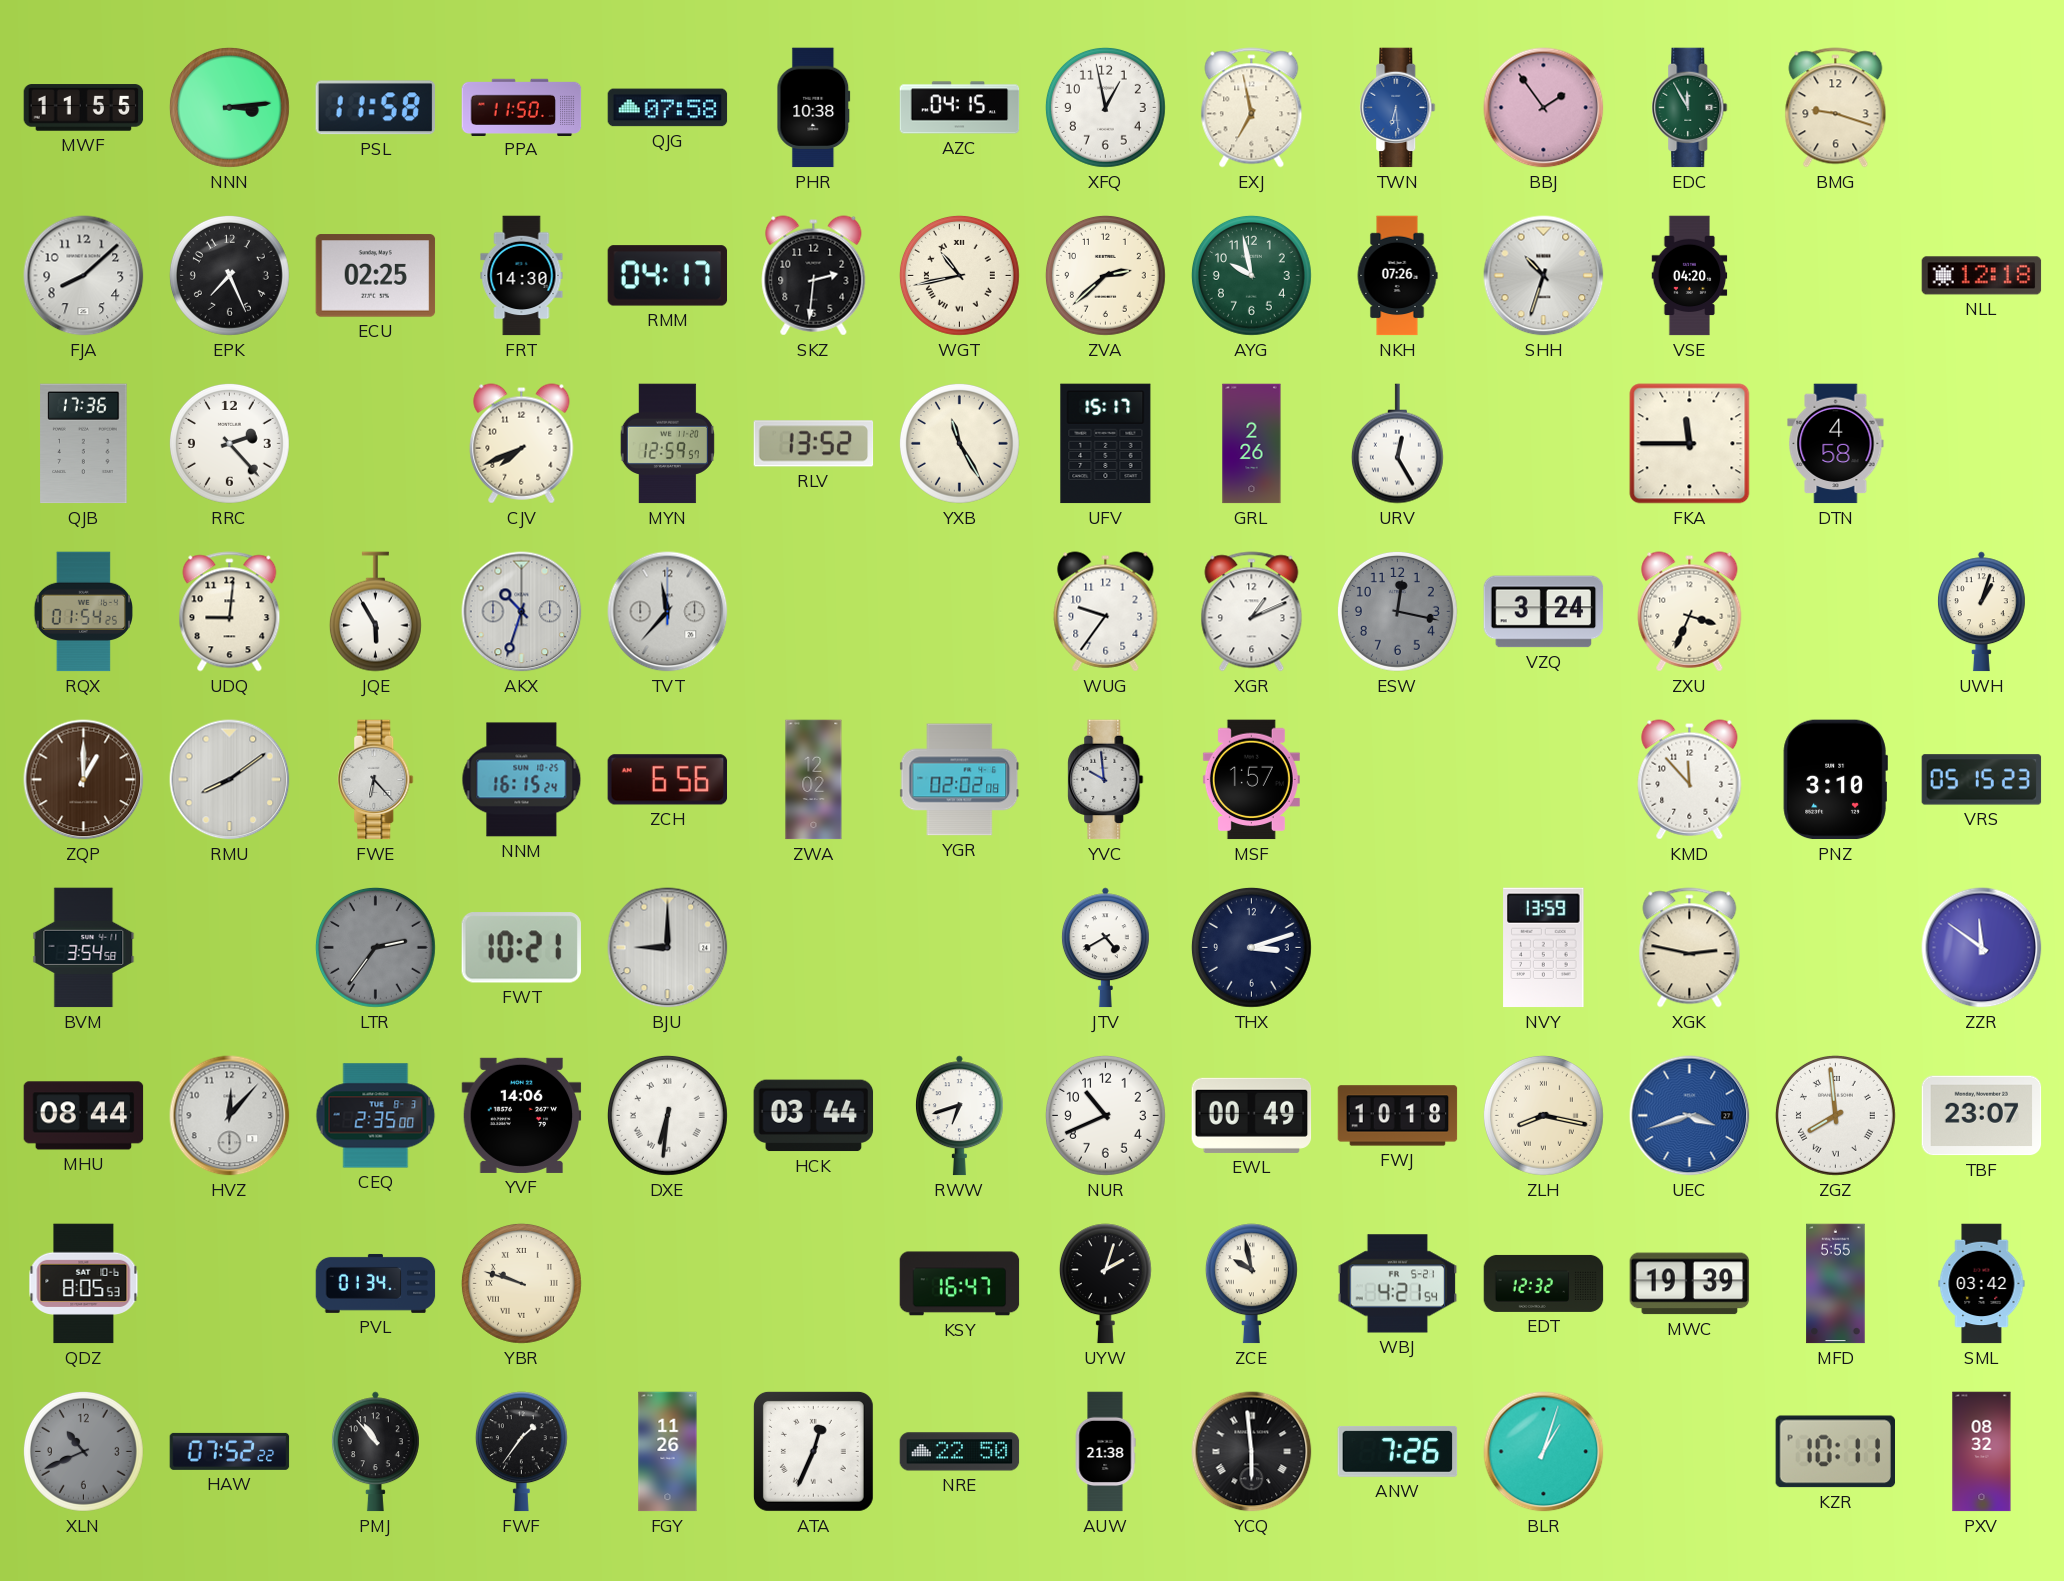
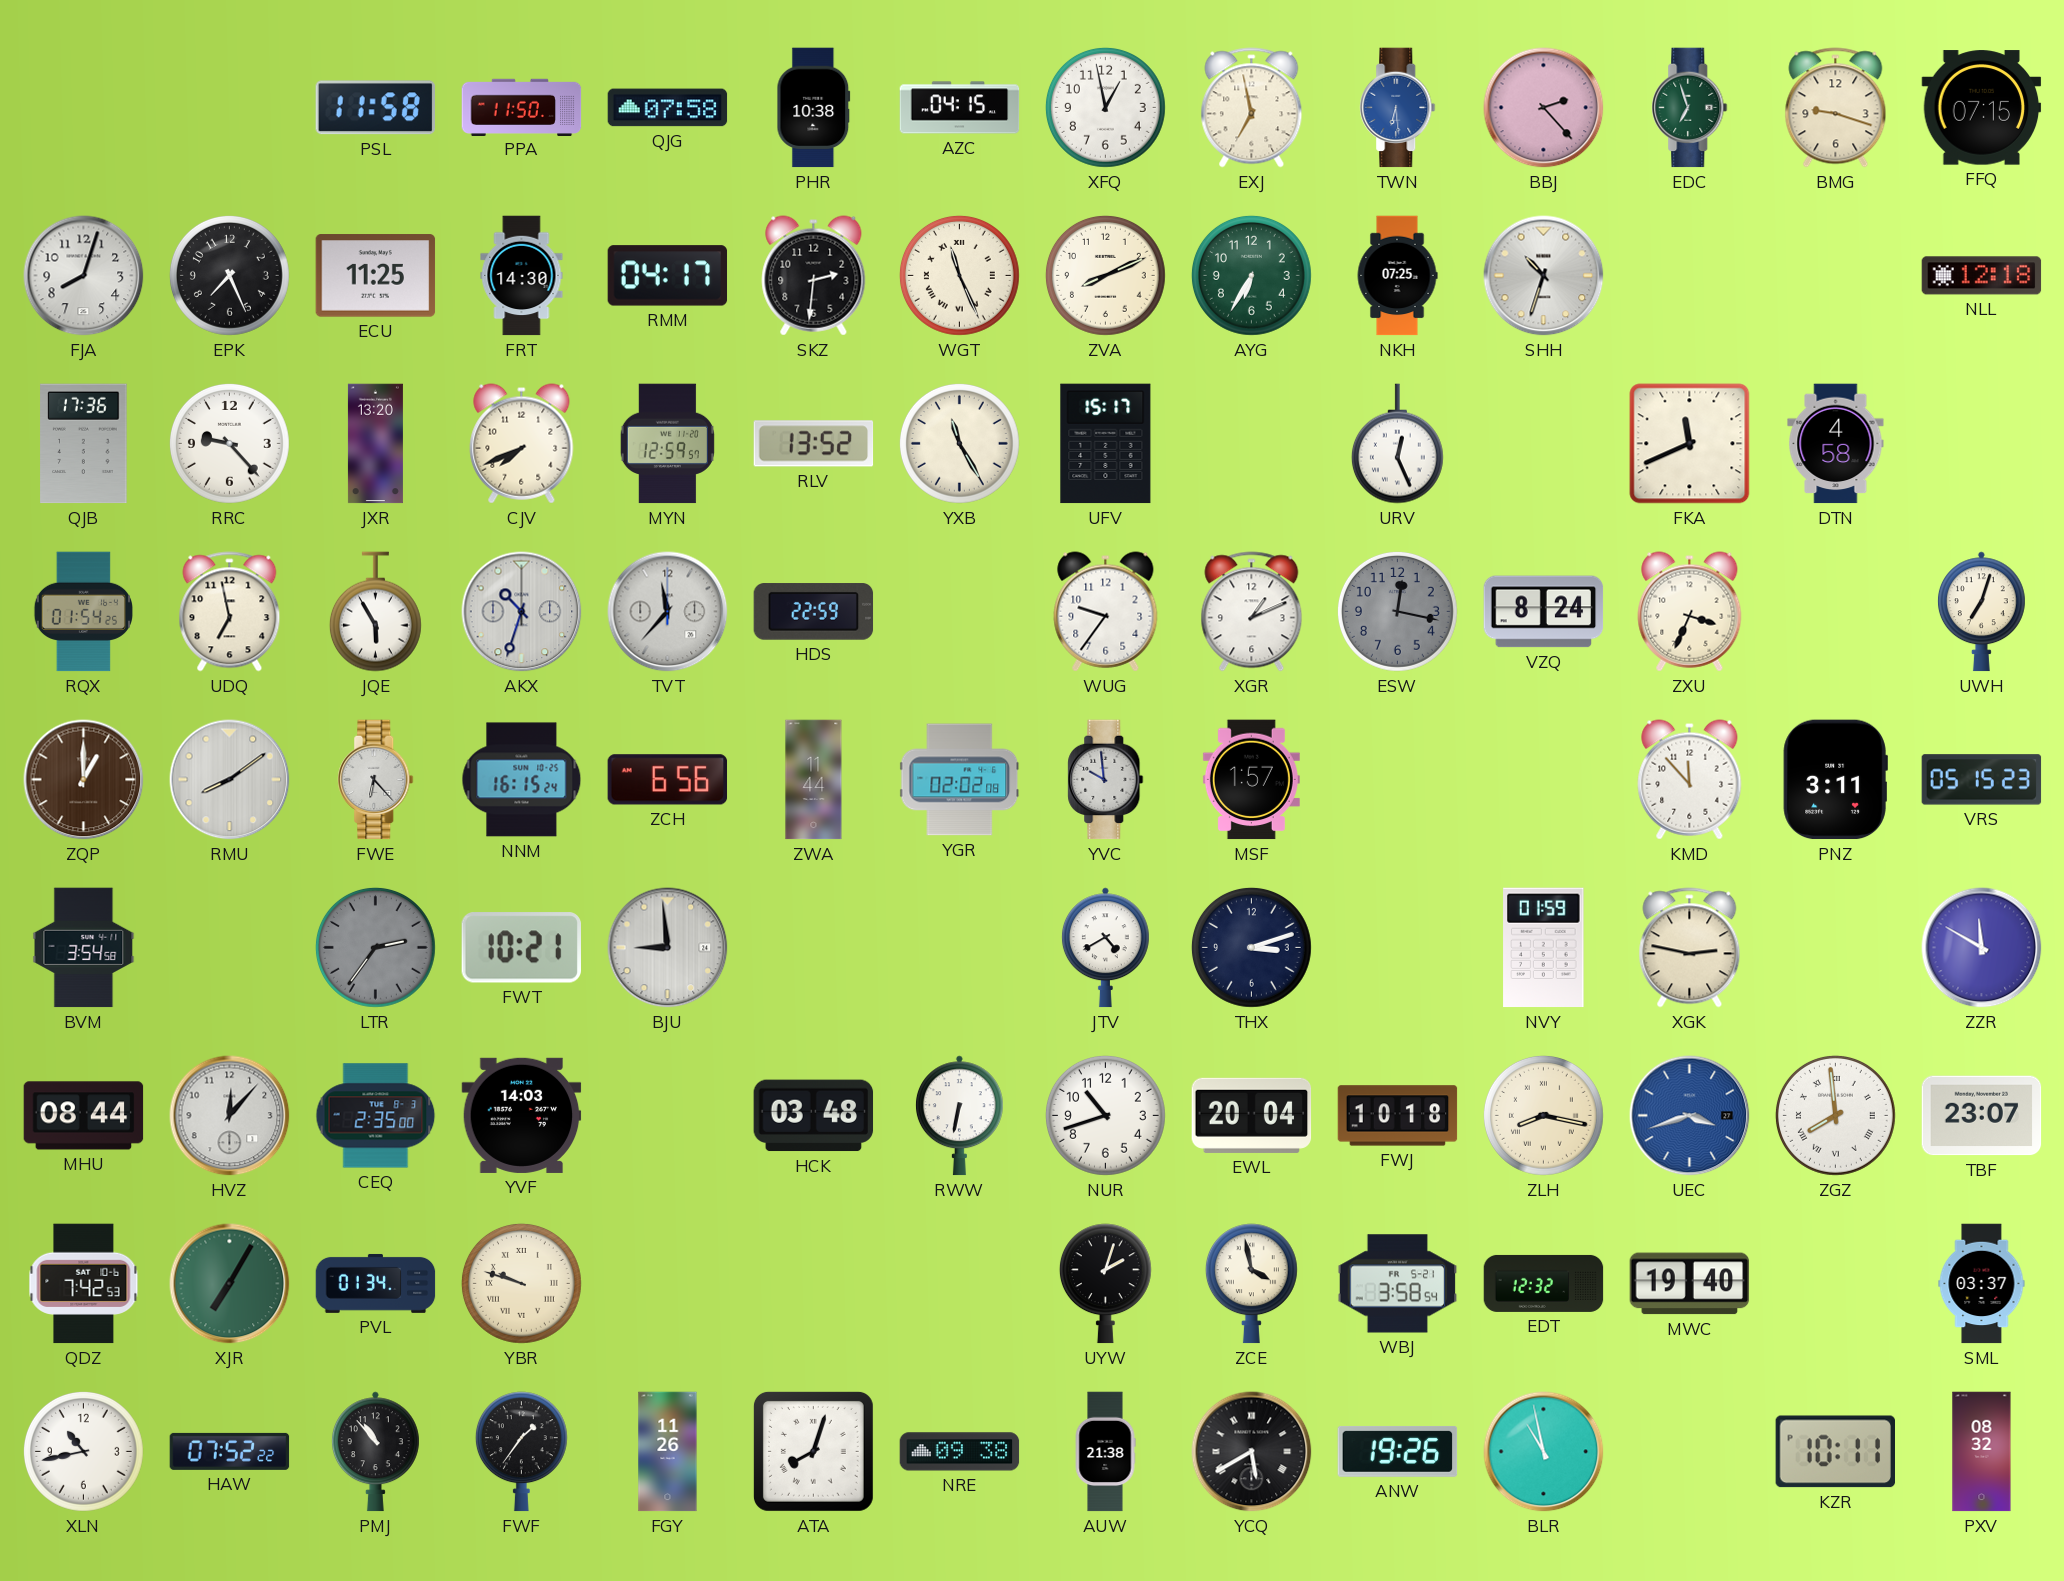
MWF: 11:55 -> none (84, 108)
NNN: 3:14 -> none (229, 107)
BBJ: 1:54 -> 2:23 (1544, 108)
EDC: 11:55 -> 6:57 (1690, 108)
FFQ: none -> 07:15 (1982, 108)
FJA: 8:08 -> 8:03 (84, 276)
ECU: 02:25 -> 11:25 (376, 276)
WGT: 10:43 -> 11:26 (959, 275)
ZVA: 2:38 -> 8:11 (1105, 275)
AYG: 9:58 -> 6:35 (1251, 275)
NKH: 07:26 -> 07:25 (1397, 276)
VSE: 04:20 -> none (1690, 276)
RRC: 2:23 -> 9:23 (229, 443)
JXR: none -> 13:20 (375, 444)
GRL: 2:26 -> none (1252, 444)
URV: 12:25 -> 12:26 (1397, 444)
FKA: 11:45 -> 11:41 (1690, 444)
UDQ: 9:01 -> 6:58 (230, 612)
HDS: none -> 22:59 (814, 612)
VZQ: 3:24 -> 8:24 (1544, 612)
UWH: 1:03 -> 7:03 (1981, 612)
ZWA: 12:02 -> 11:44 (814, 780)
PNZ: 3:10 -> 3:11 (1835, 780)
BJU: 9:00 -> 8:59 (668, 948)
NVY: 13:59 -> 01:59 (1544, 948)
ZZR: 11:51 -> 11:50 (1982, 948)
YVF: 14:06 -> 14:03 (522, 1115)
DXE: 6:31 -> none (667, 1115)
HCK: 03:44 -> 03:48 (814, 1116)
RWW: 6:42 -> 6:32 (959, 1116)
NUR: 10:41 -> 10:42 (1105, 1115)
EWL: 00:49 -> 20:04 (1252, 1115)
QDZ: 8:05 -> 7:42 (84, 1284)
XJR: none -> 7:05 (230, 1284)
KSY: 16:47 -> none (960, 1284)
ZCE: 9:58 -> 3:58 (1251, 1284)
WBJ: 4:21 -> 3:58 (1398, 1284)
MWC: 19:39 -> 19:40 (1690, 1284)
MFD: 5:55 -> none (1836, 1284)
SML: 03:42 -> 03:37 (1982, 1284)
XLN: 10:41 -> 10:43 (83, 1451)
XLN dial: grey -> white (83, 1451)
ATA: 12:34 -> 8:03 (813, 1451)
NRE: 22:50 -> 09:38 (960, 1452)
YCQ: 5:59 -> 5:40 (1252, 1452)
ANW: 7:26 -> 19:26 (1398, 1451)
BLR: 1:03 -> 10:58 (1544, 1452)
